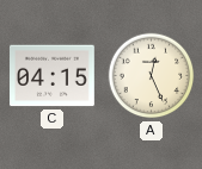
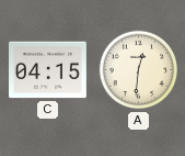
A: 12:26 -> 12:31 (139, 70)
